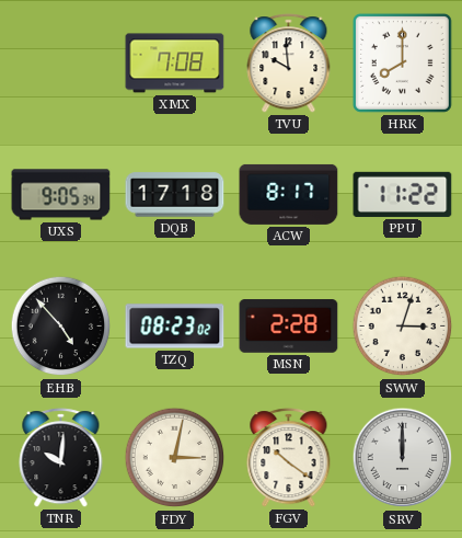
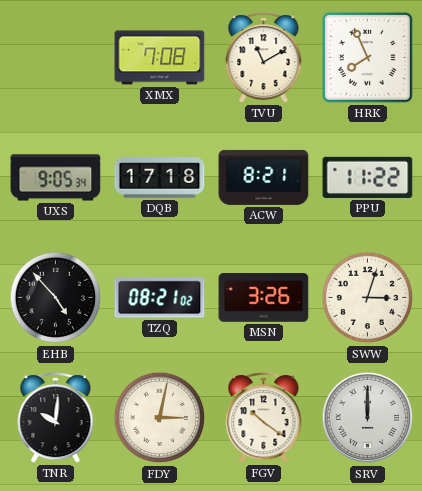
TVU: 9:59 -> 11:10 (264, 58)
HRK: 8:00 -> 7:56 (367, 57)
ACW: 8:17 -> 8:21 (264, 177)
TZQ: 08:23 -> 08:21 (160, 298)
MSN: 2:28 -> 3:26 (264, 298)
